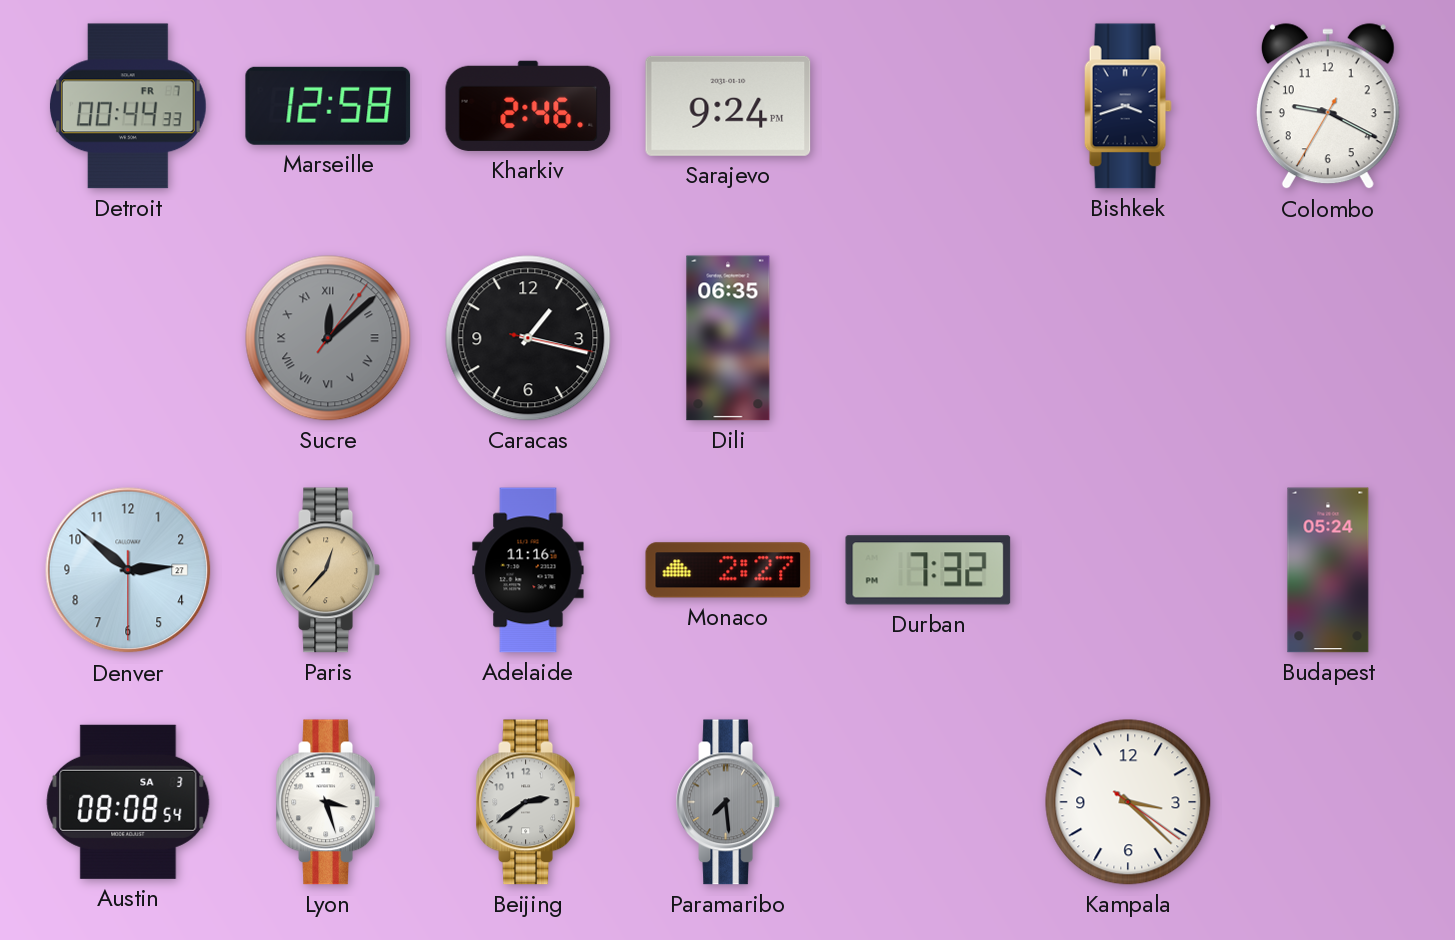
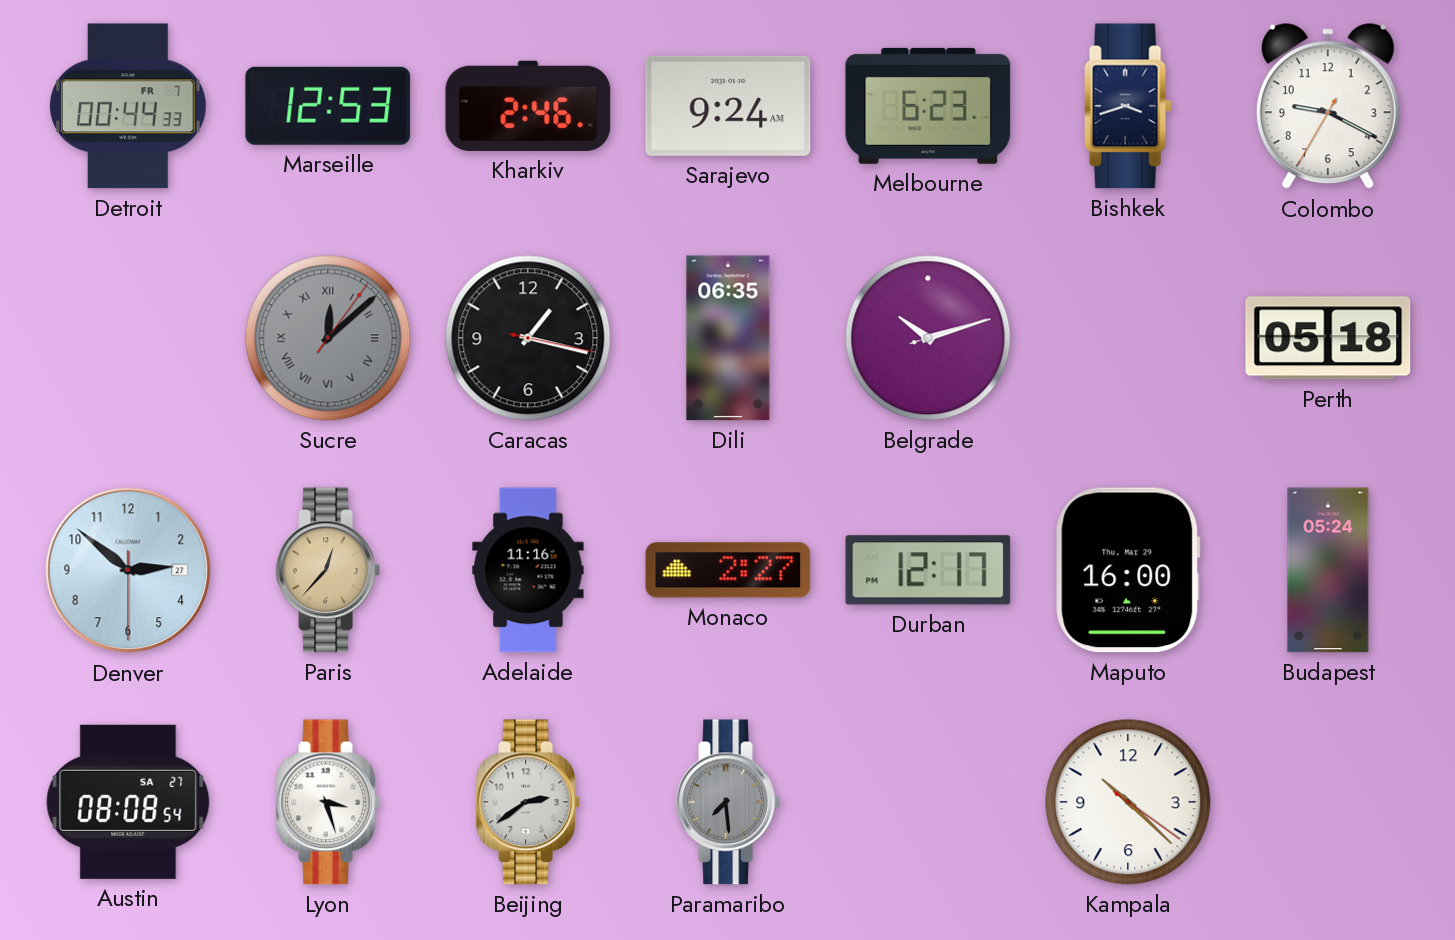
Marseille: 12:58 -> 12:53 (328, 106)
Sarajevo: 9:24 PM -> 9:24 AM (728, 106)
Melbourne: none -> 6:23 (928, 106)
Belgrade: none -> 10:12 (928, 338)
Perth: none -> 05:18 (1328, 338)
Durban: 7:32 -> 12:17 (928, 570)
Maputo: none -> 16:00 (1128, 570)
Austin date: SA 3 -> SA 27 (128, 802)
Kampala: 3:22 -> 10:22 (1128, 802)
